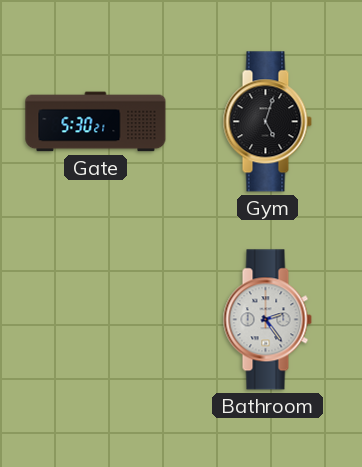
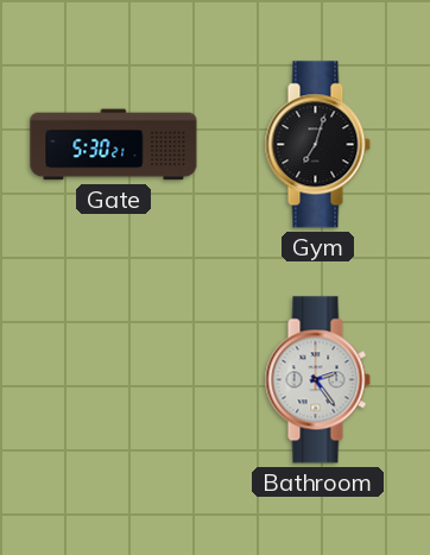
Gym: 5:03 -> 7:03 (317, 145)
